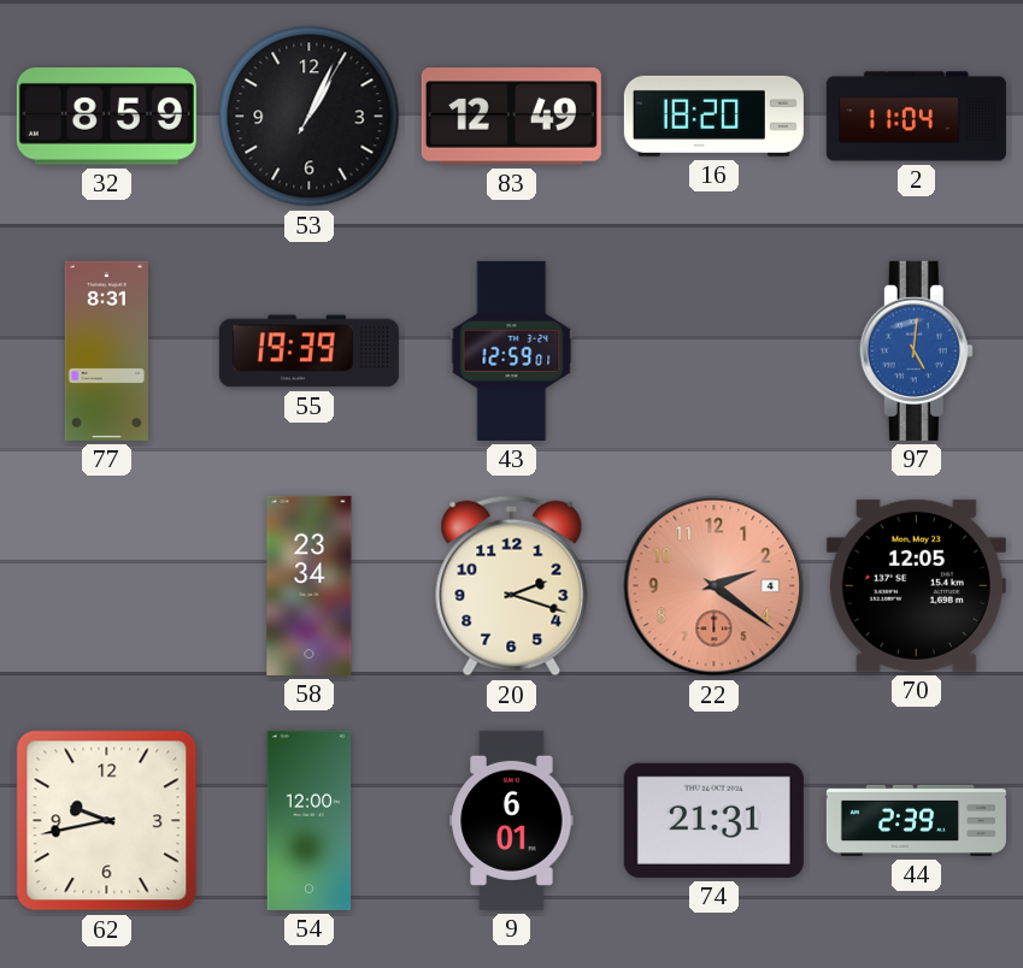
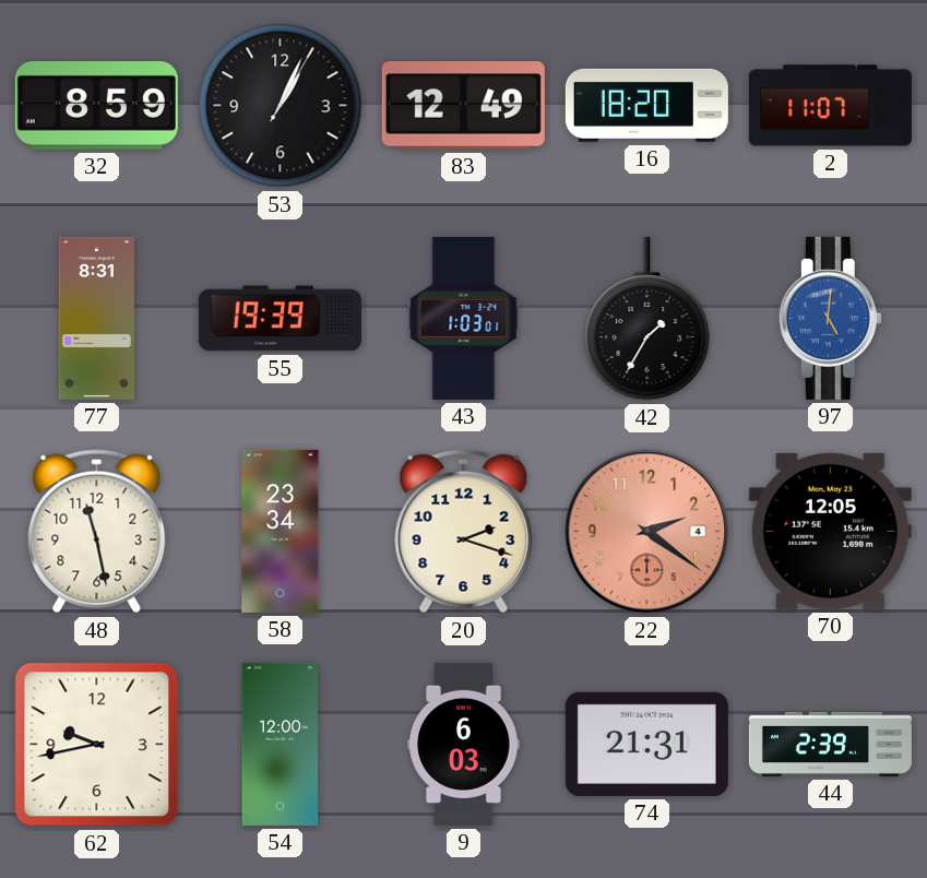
2: 11:04 -> 11:07 (830, 106)
43: 12:59 -> 1:03 (464, 318)
42: none -> 1:35 (647, 319)
48: none -> 11:28 (97, 532)
9: 6:01 -> 6:03 (464, 744)
